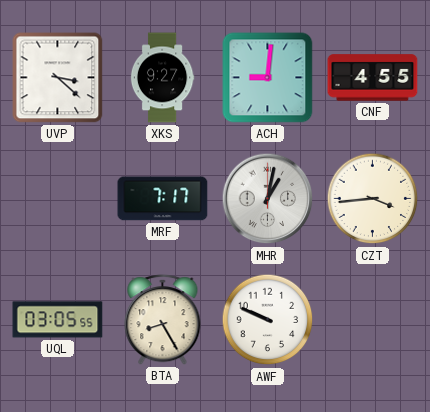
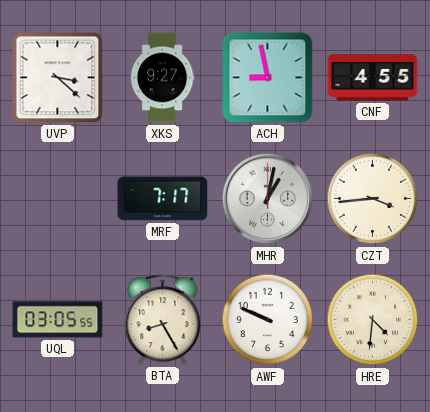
ACH: 9:01 -> 8:58 (268, 78)
HRE: none -> 4:31 (373, 320)
